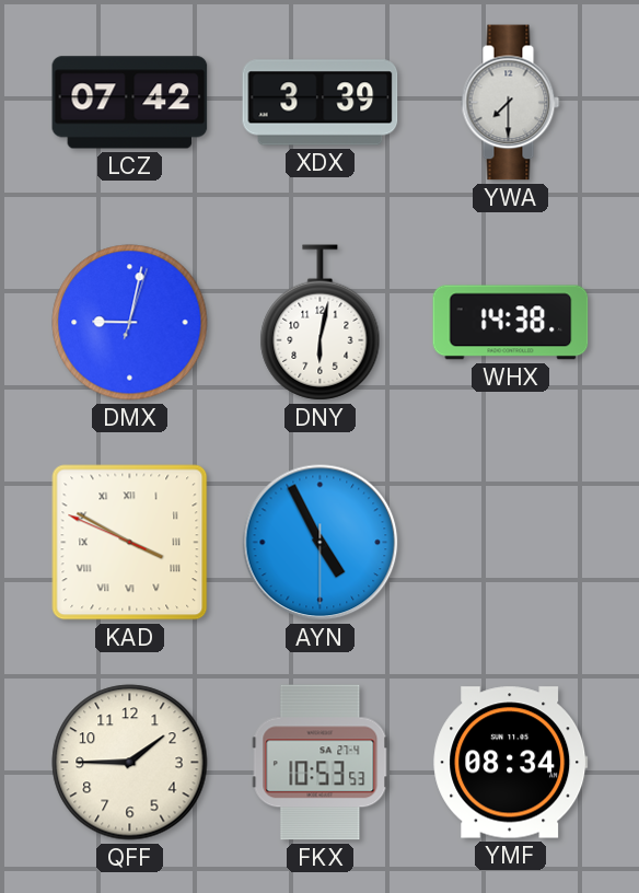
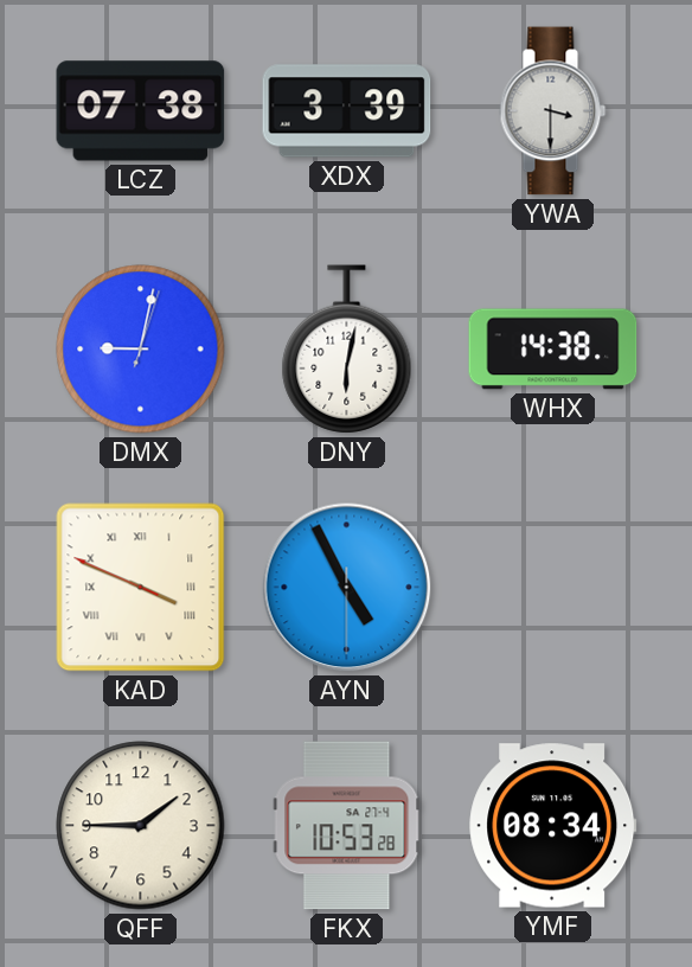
LCZ: 07:42 -> 07:38 (141, 111)
YWA: 7:30 -> 3:30 (553, 111)
KAD: 3:49 -> 3:48 (141, 588)
FKX: 10:53:53 -> 10:53:28 (347, 826)
